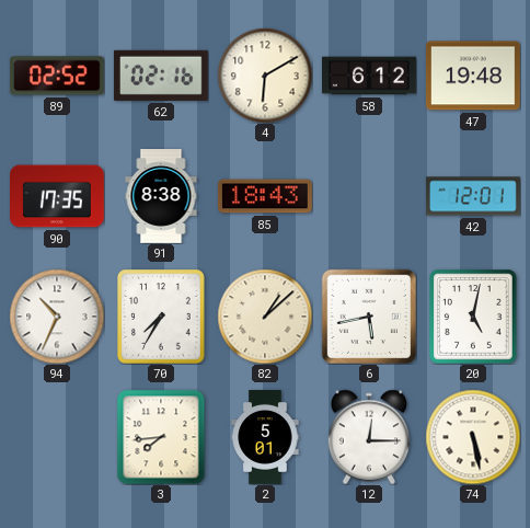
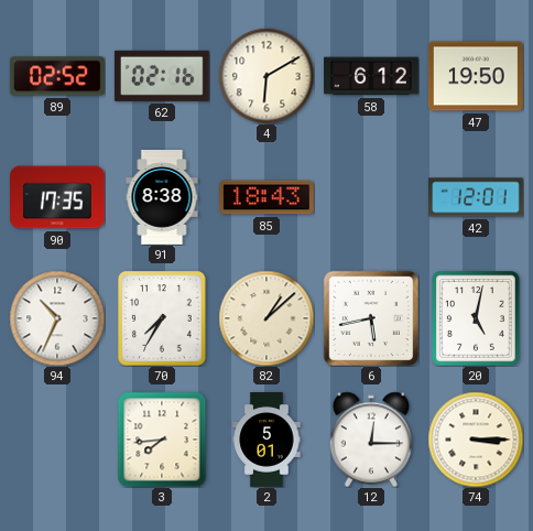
47: 19:48 -> 19:50 (476, 76)
74: 5:28 -> 3:15 (476, 440)
